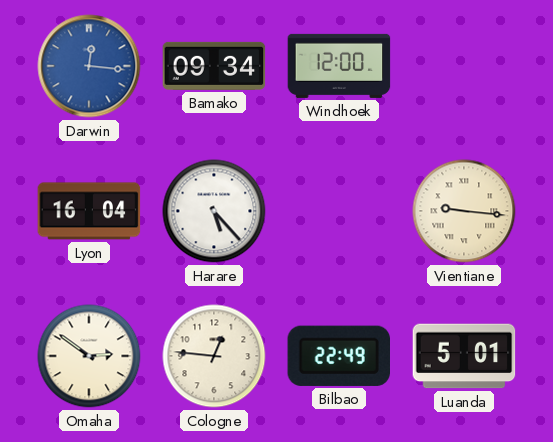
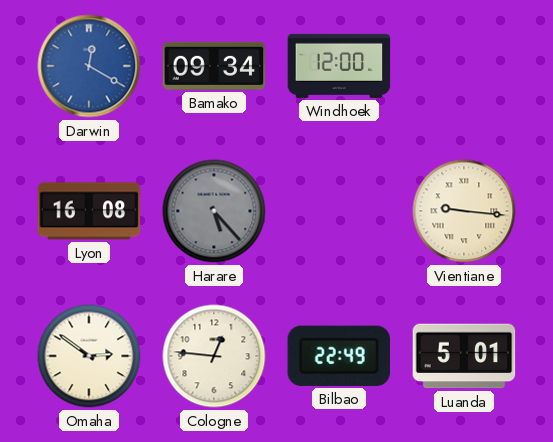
Darwin: 12:16 -> 12:20 (89, 66)
Lyon: 16:04 -> 16:08 (89, 211)
Harare dial: white -> grey (214, 211)
